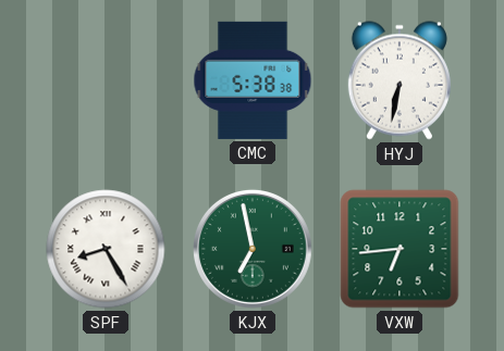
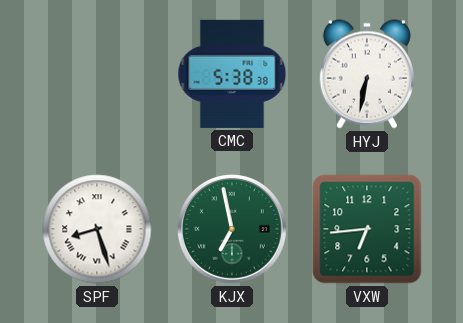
SPF: 8:25 -> 8:27 (97, 229)
